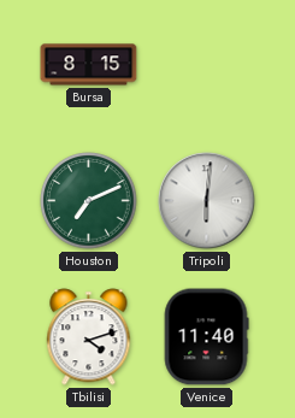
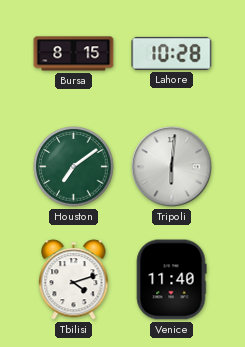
Lahore: none -> 10:28 (172, 53)
Houston: 7:11 -> 7:09 (74, 167)
